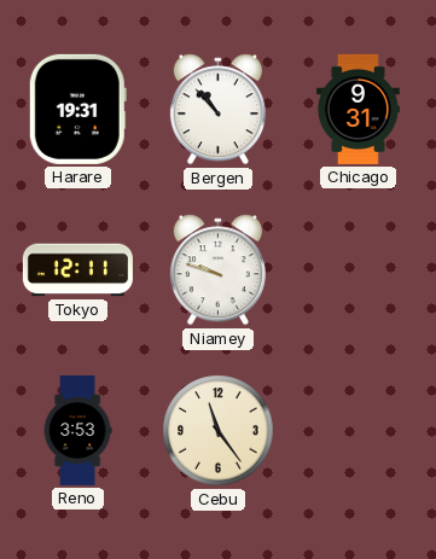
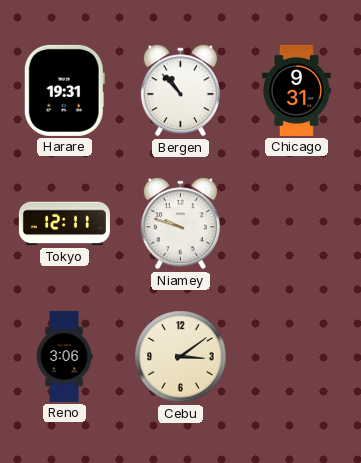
Reno: 3:53 -> 3:06 (64, 356)
Cebu: 11:24 -> 3:09 (181, 357)
